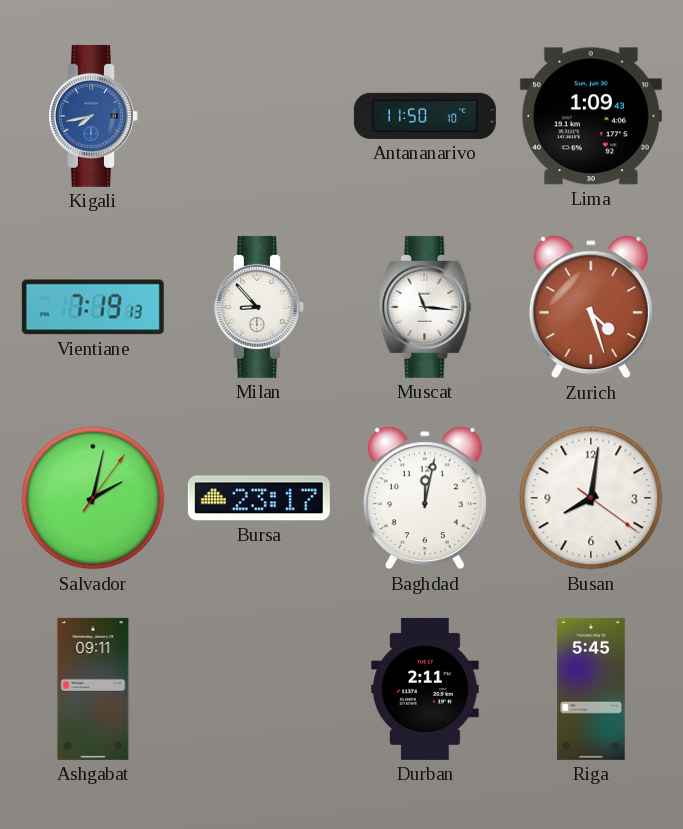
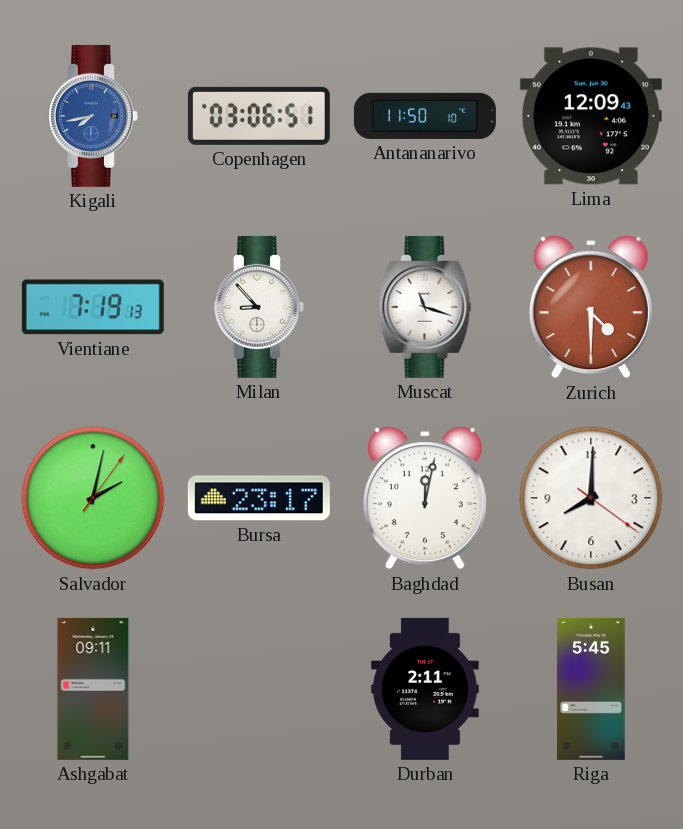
Copenhagen: none -> 03:06 (259, 116)
Lima: 1:09 -> 12:09 (591, 116)
Muscat: 11:16 -> 11:18 (425, 307)
Zurich: 4:27 -> 4:30 (591, 307)
Busan: 8:01 -> 8:00 (591, 498)
